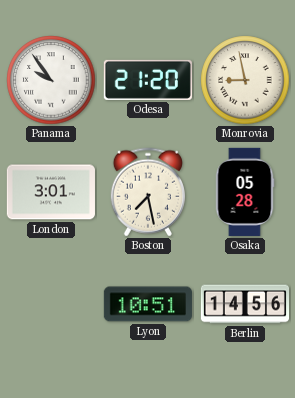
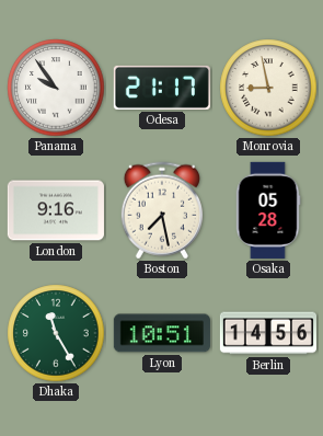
Odesa: 21:20 -> 21:17 (162, 88)
London: 3:01 -> 9:16 (56, 210)
Dhaka: none -> 11:25 (56, 333)
